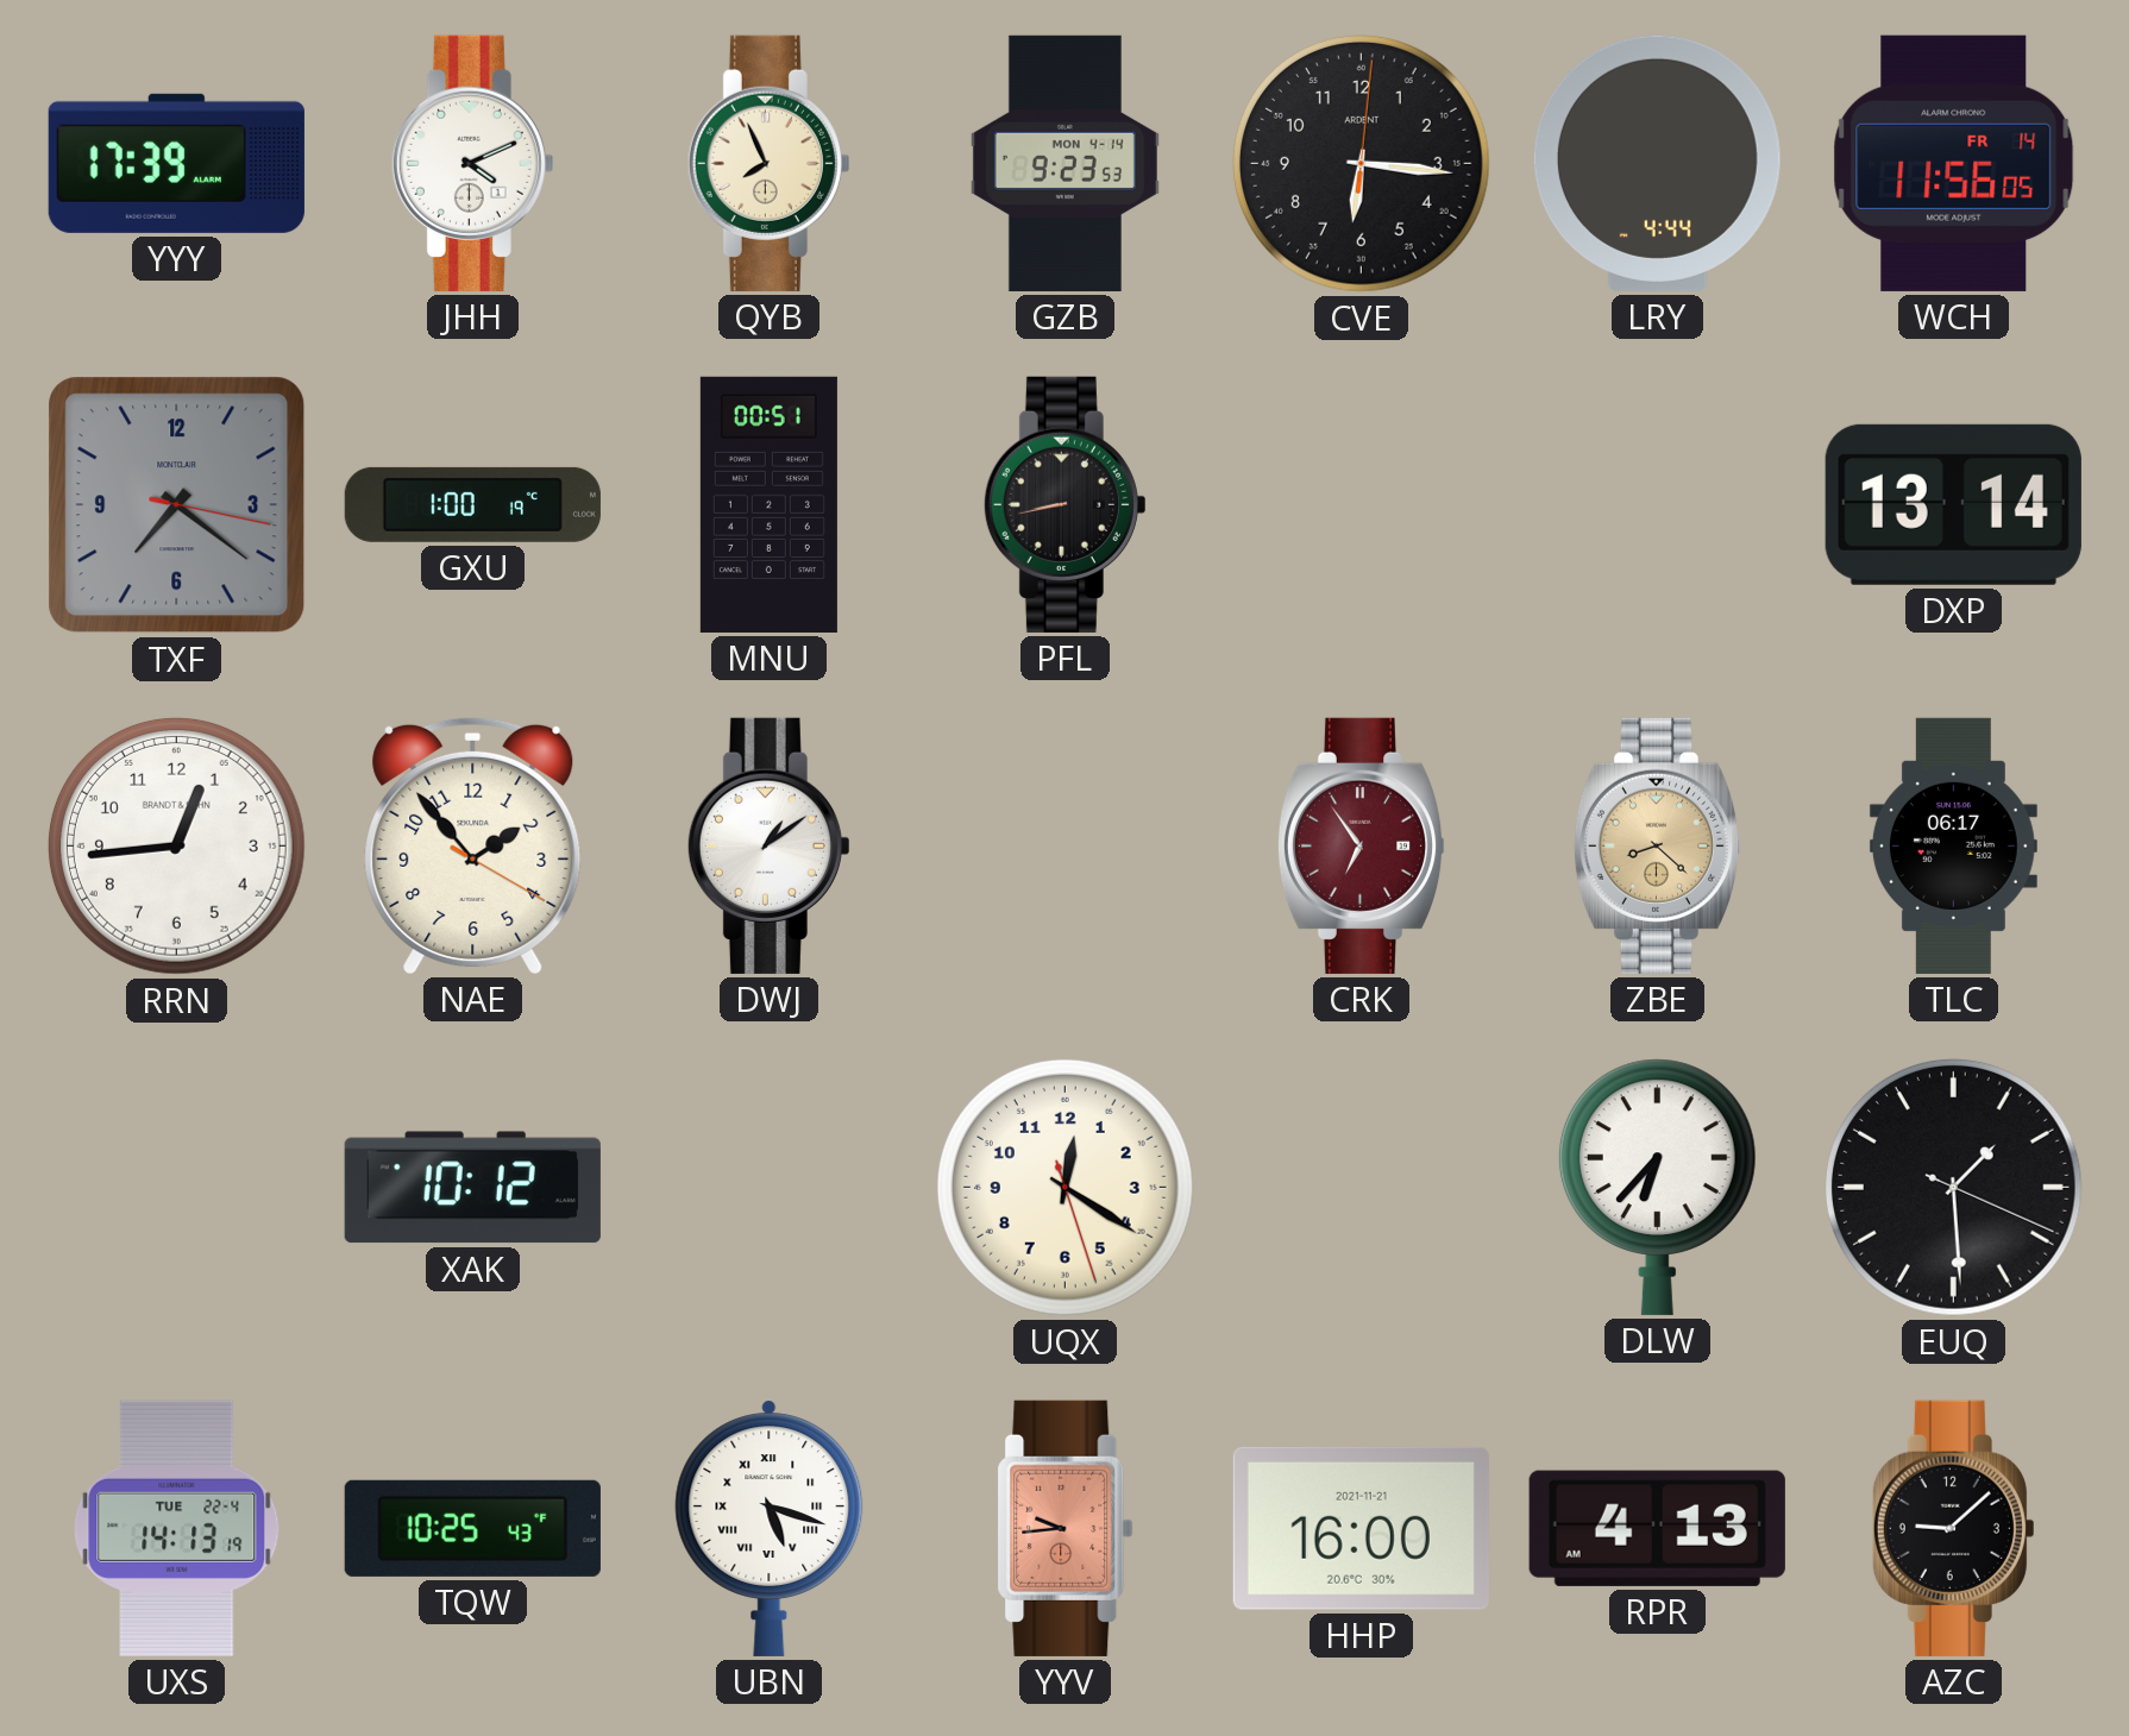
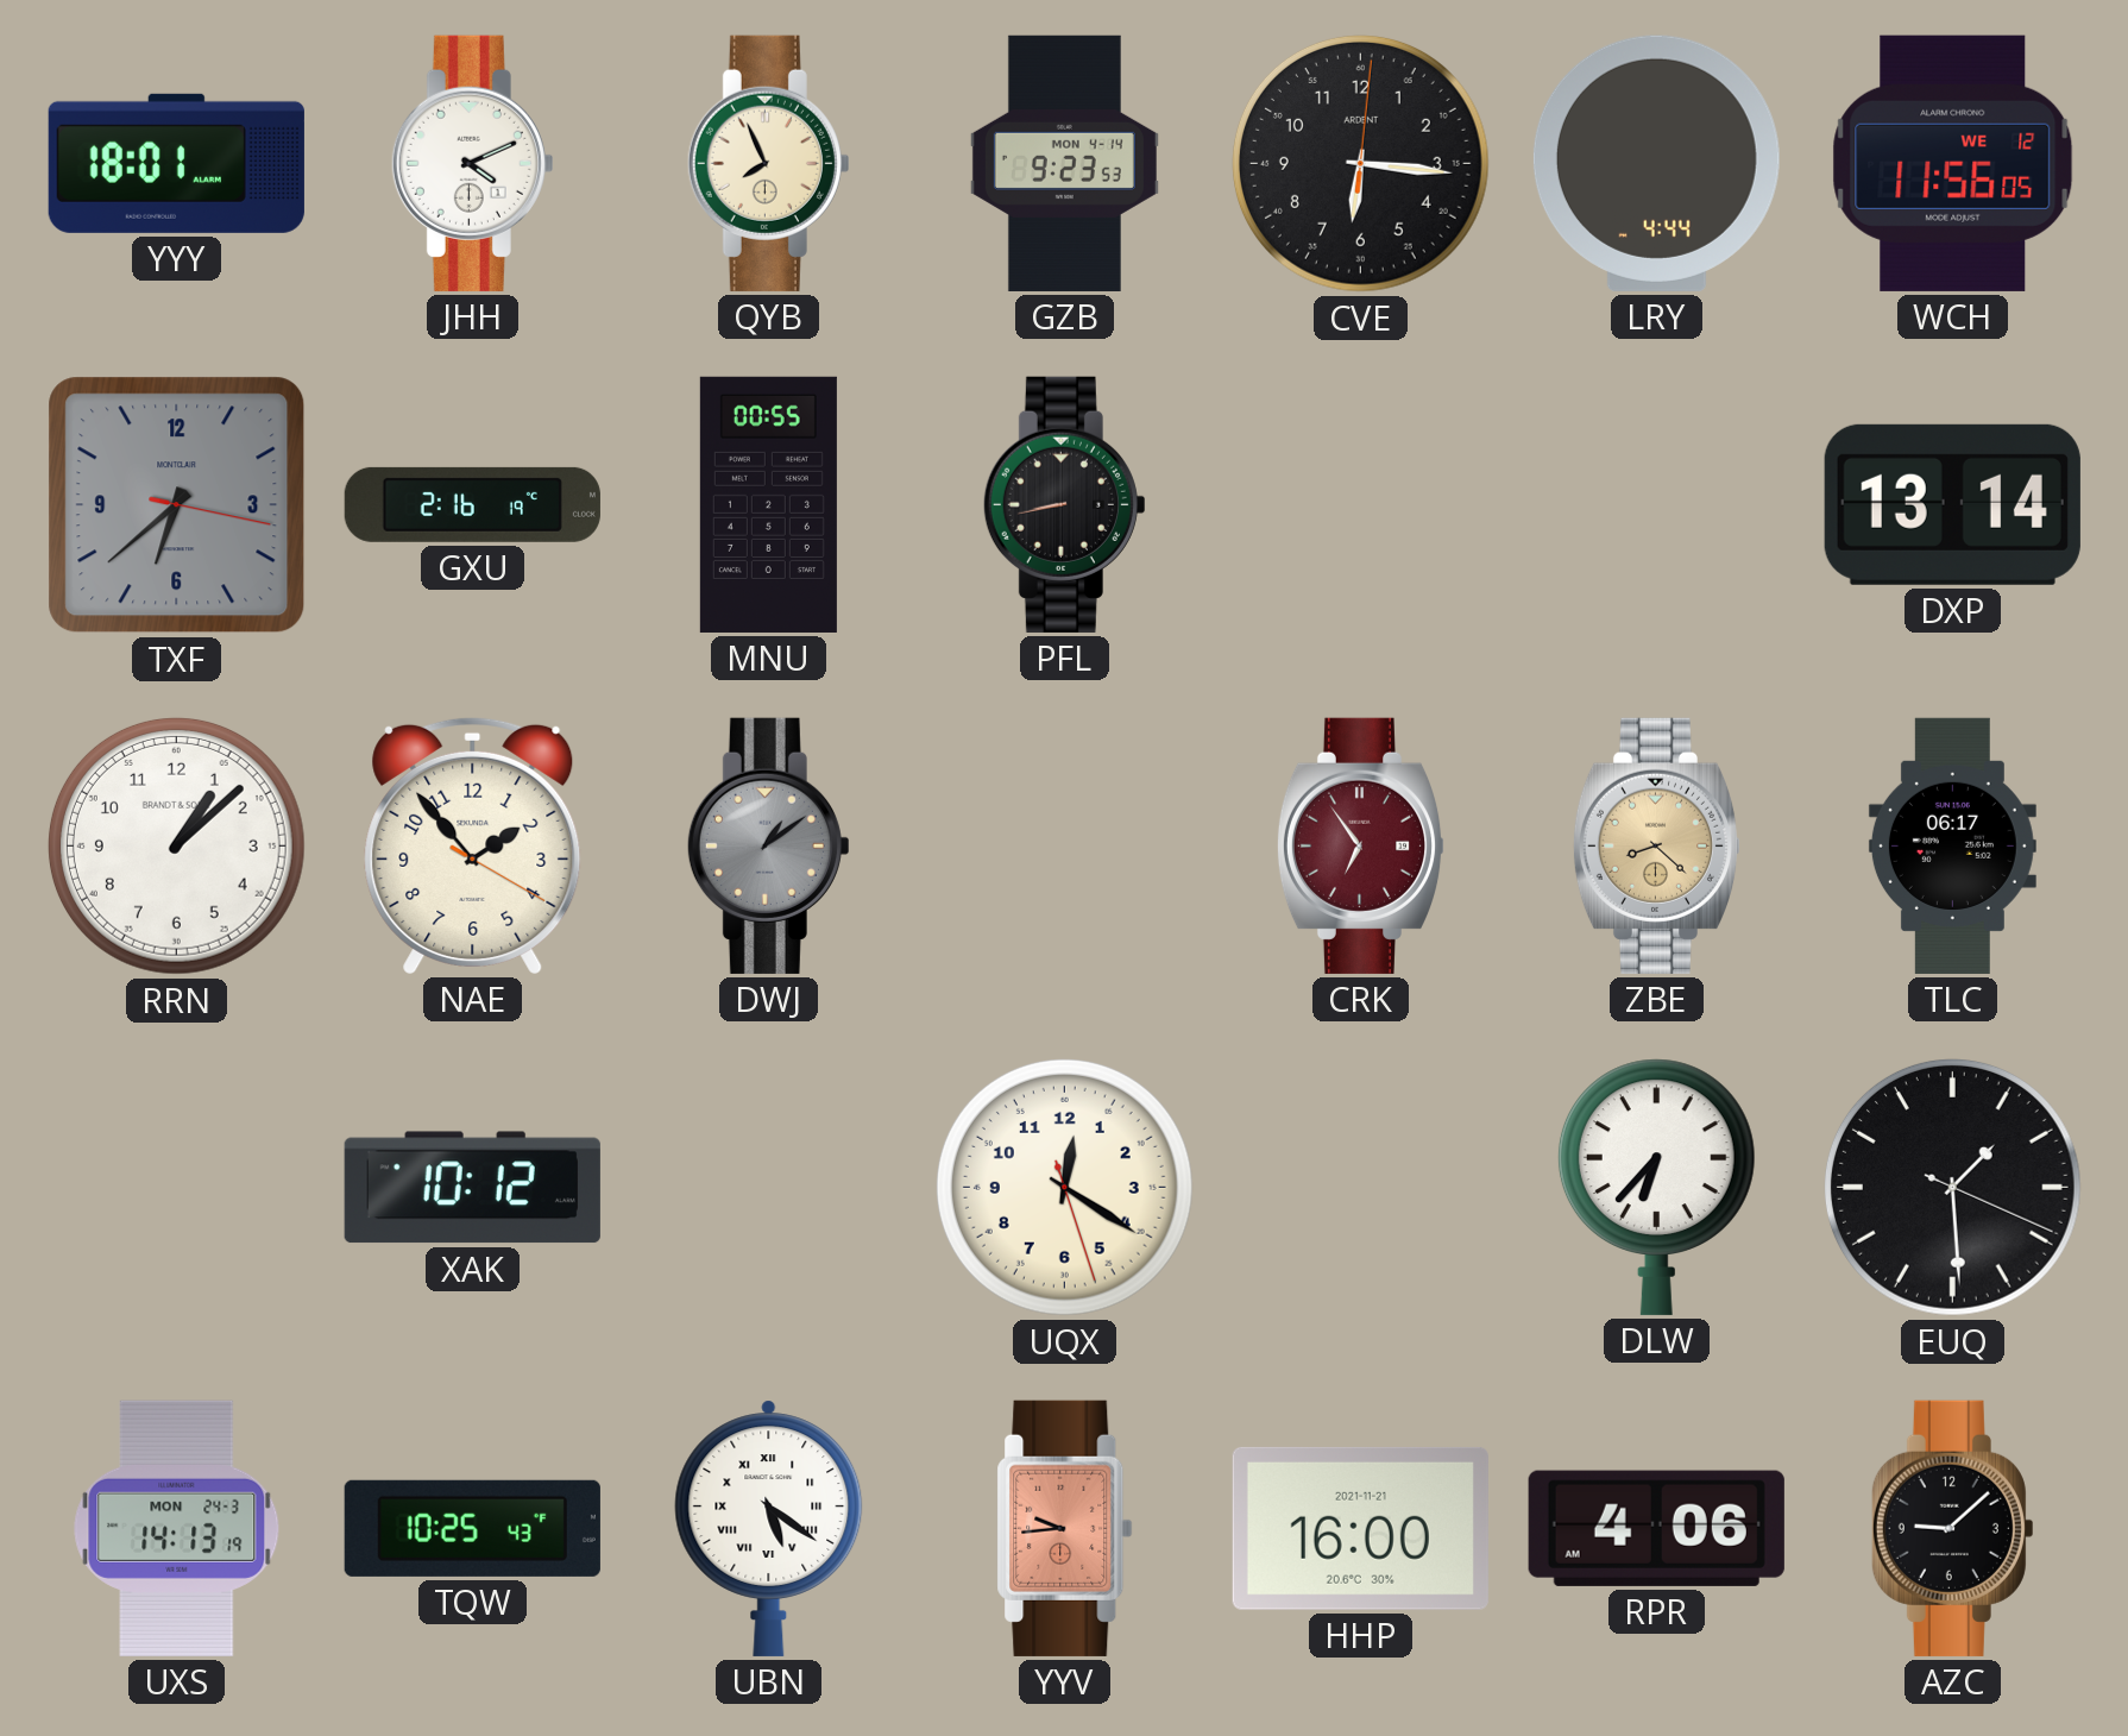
YYY: 17:39 -> 18:01 (176, 163)
WCH date: FR 14 -> WE 12 (1953, 163)
TXF: 7:21 -> 6:38 (177, 505)
GXU: 1:00 -> 2:16 (472, 504)
MNU: 00:51 -> 00:55 (768, 504)
RRN: 12:44 -> 1:08 (176, 845)
DWJ dial: white -> grey (768, 845)
UXS date: TUE 22-4 -> MON 24-3 (177, 1528)
UBN: 5:18 -> 5:21 (769, 1528)
RPR: 4:13 -> 4:06 (1656, 1528)
